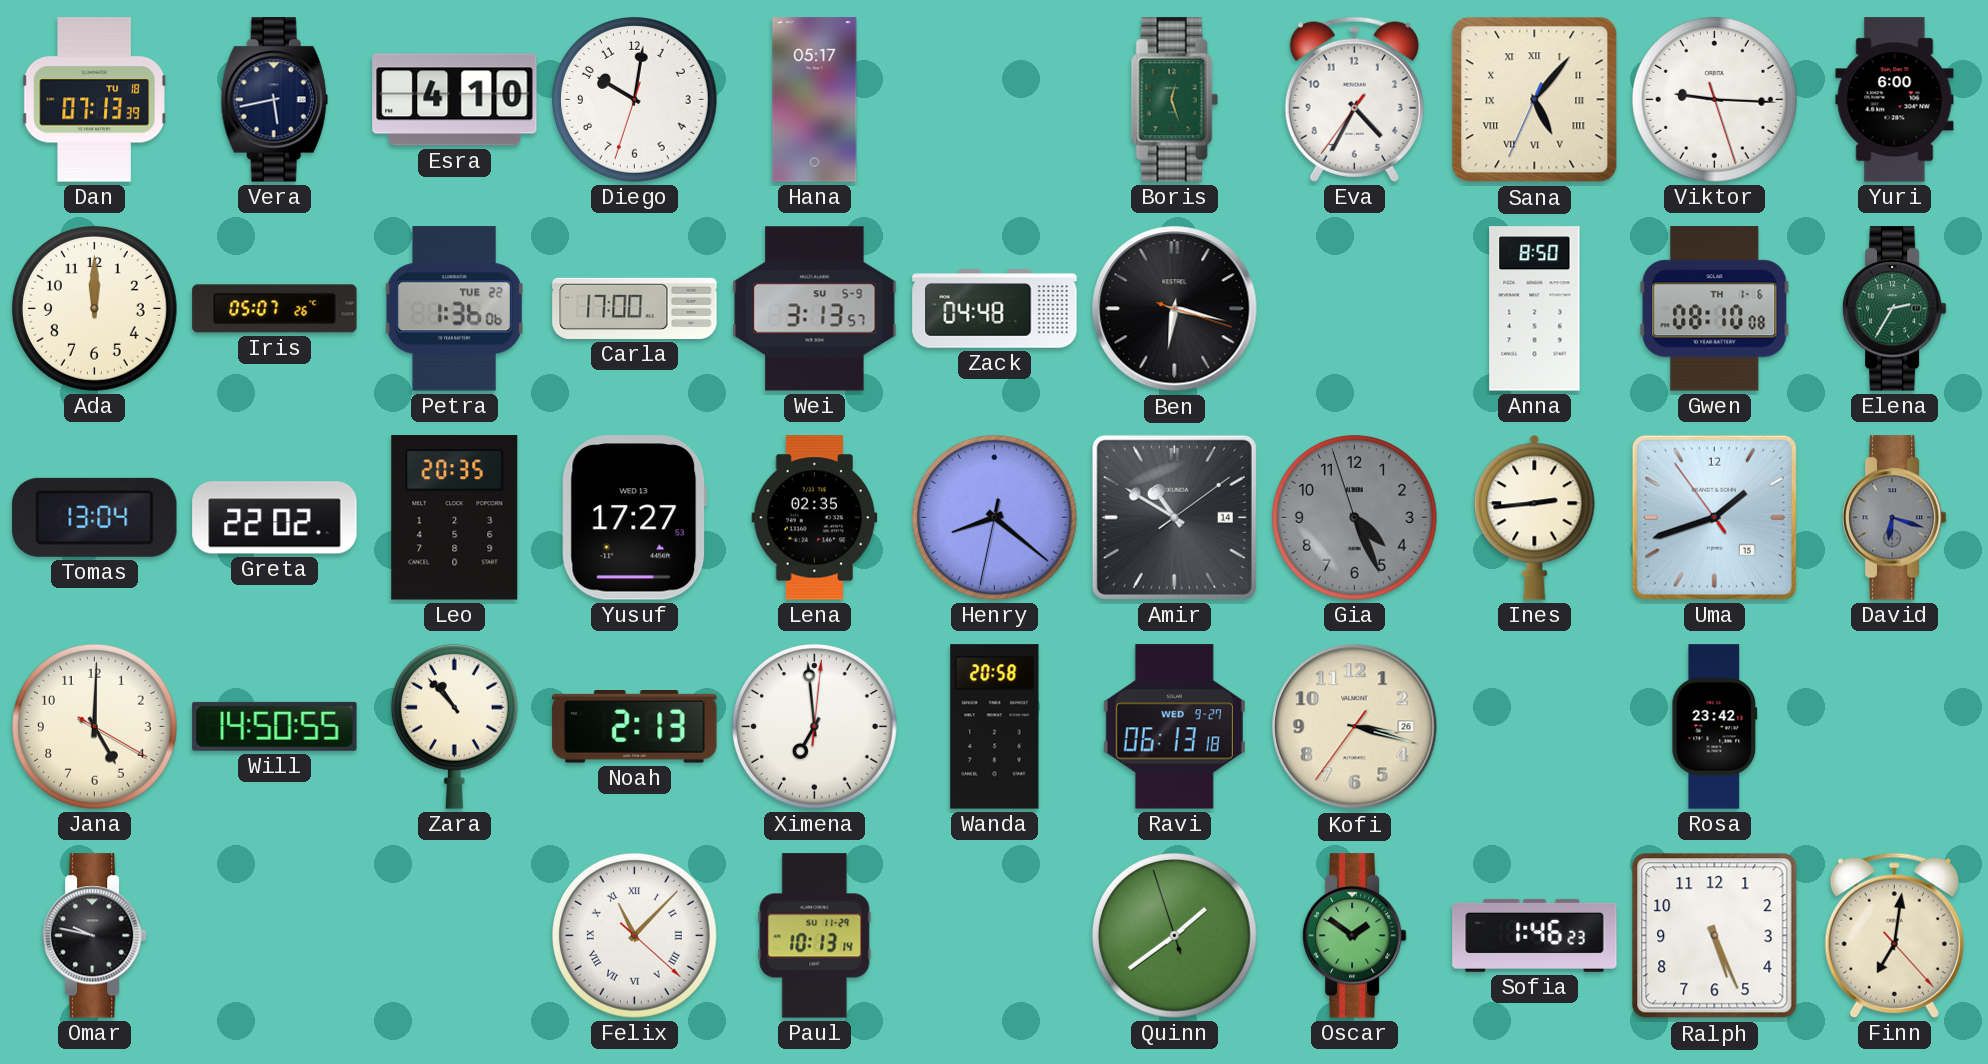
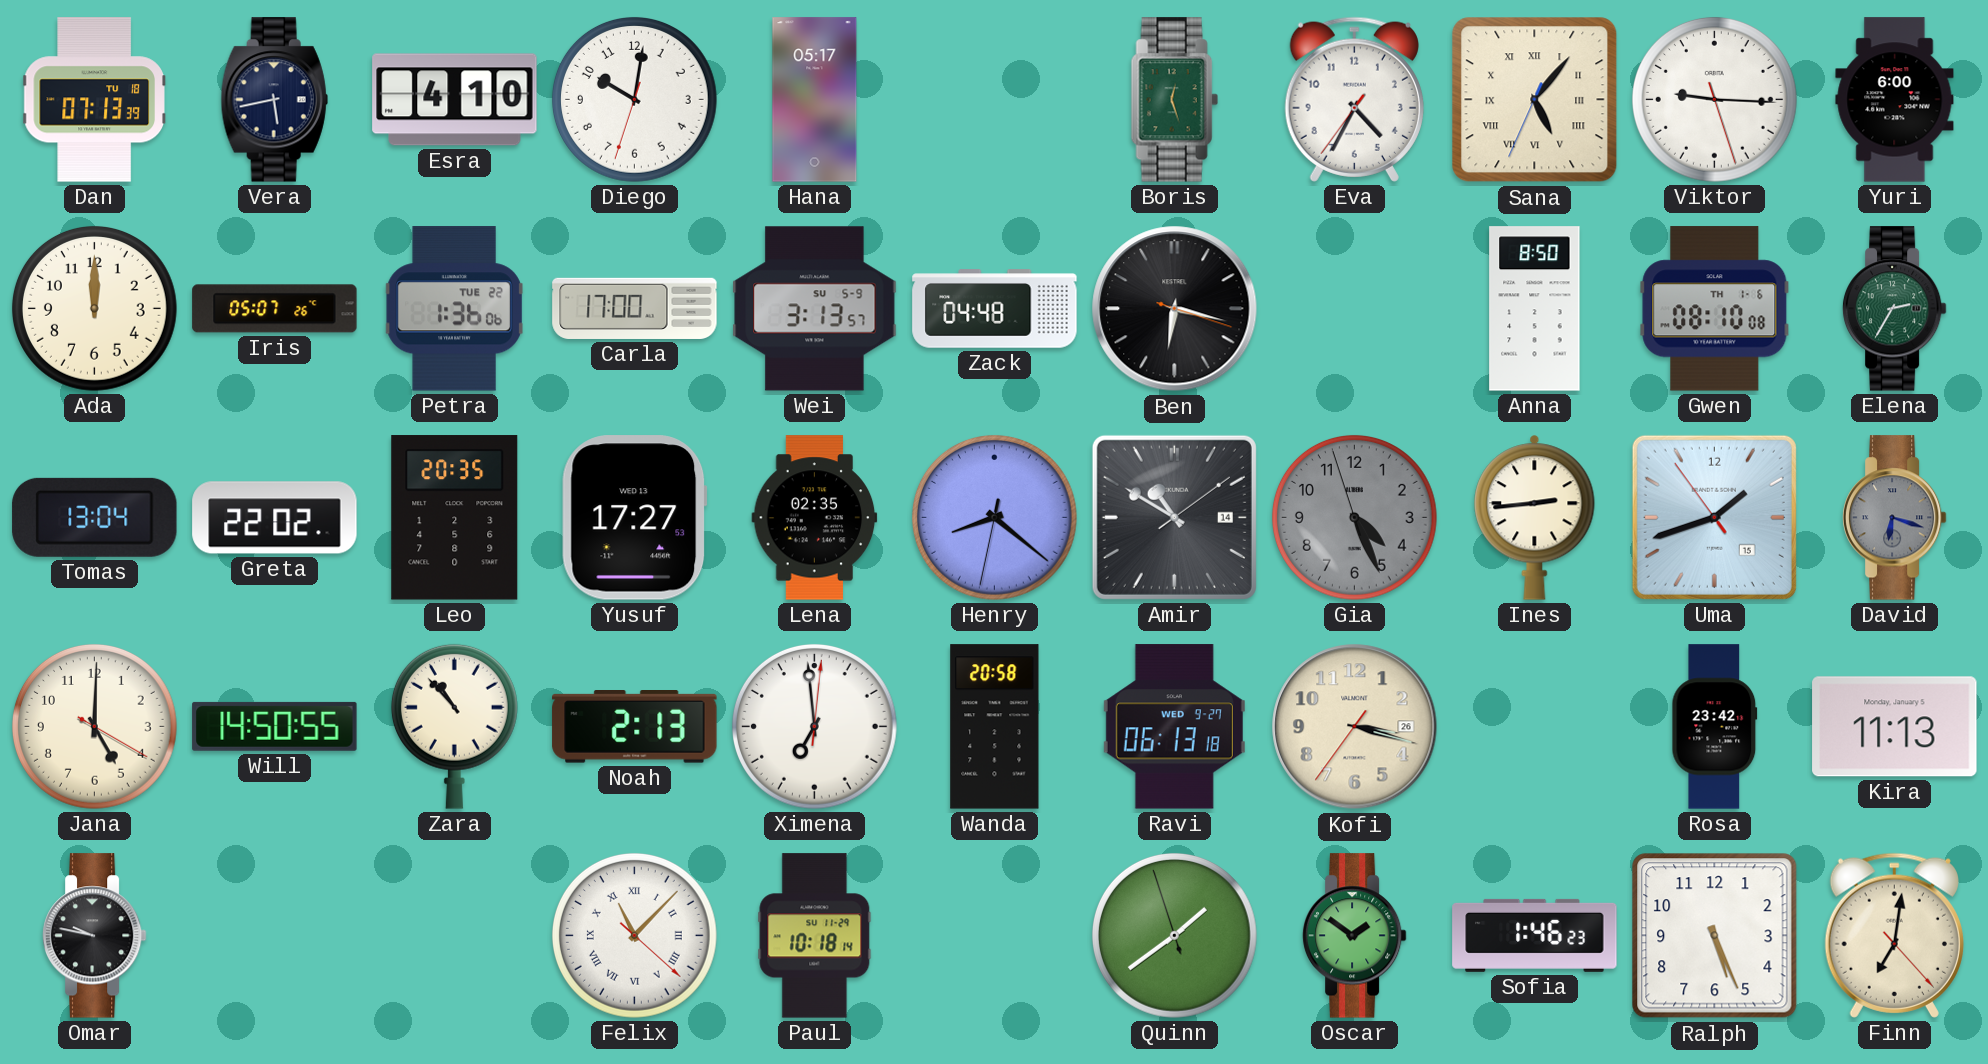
Kira: none -> 11:13 (1895, 727)
Paul: 10:13 -> 10:18 (815, 936)
